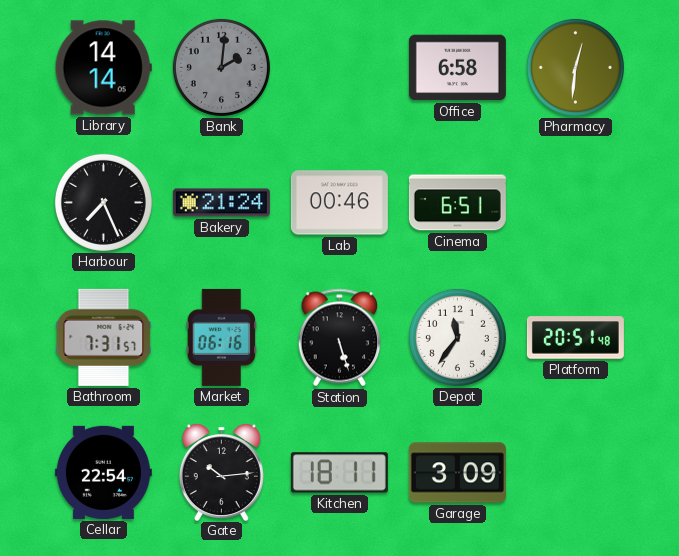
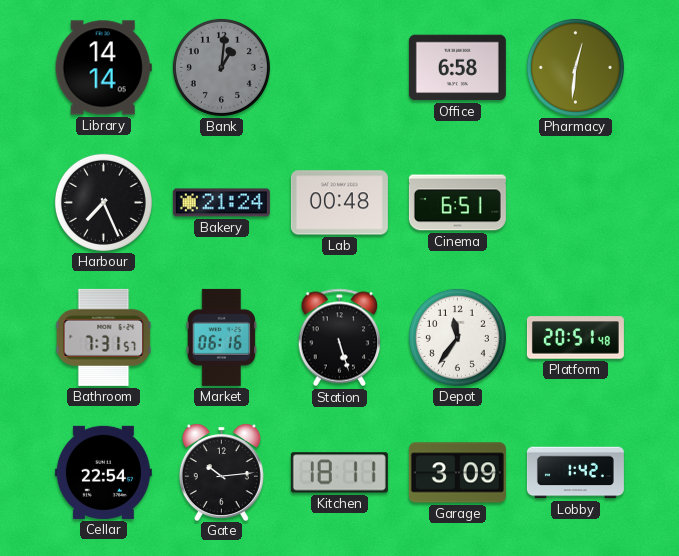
Bank: 2:01 -> 1:01 (221, 67)
Lab: 00:46 -> 00:48 (339, 203)
Lobby: none -> 1:42 (575, 473)
